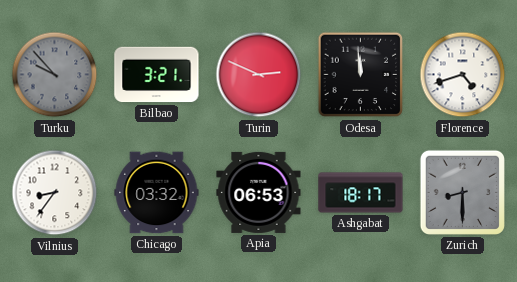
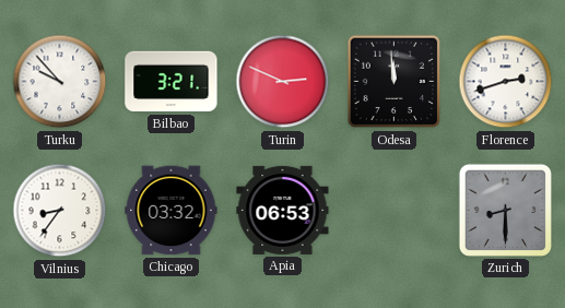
Turku dial: grey -> white (60, 82)
Florence: 4:42 -> 2:42 (506, 82)
Ashgabat: 18:17 -> none (361, 193)
